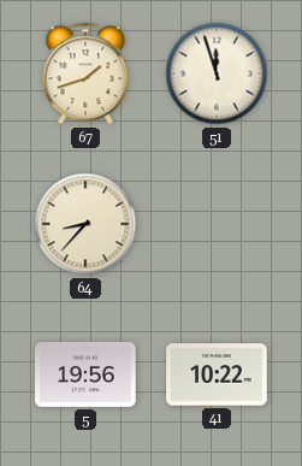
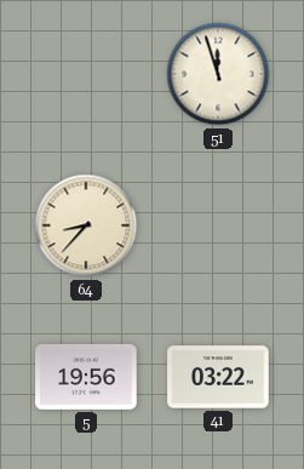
67: 1:42 -> none (85, 73)
41: 10:22 -> 03:22 (218, 377)
